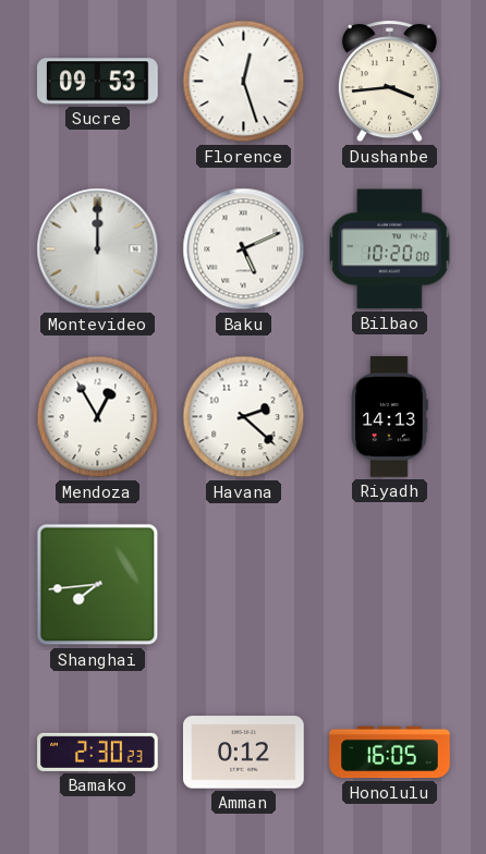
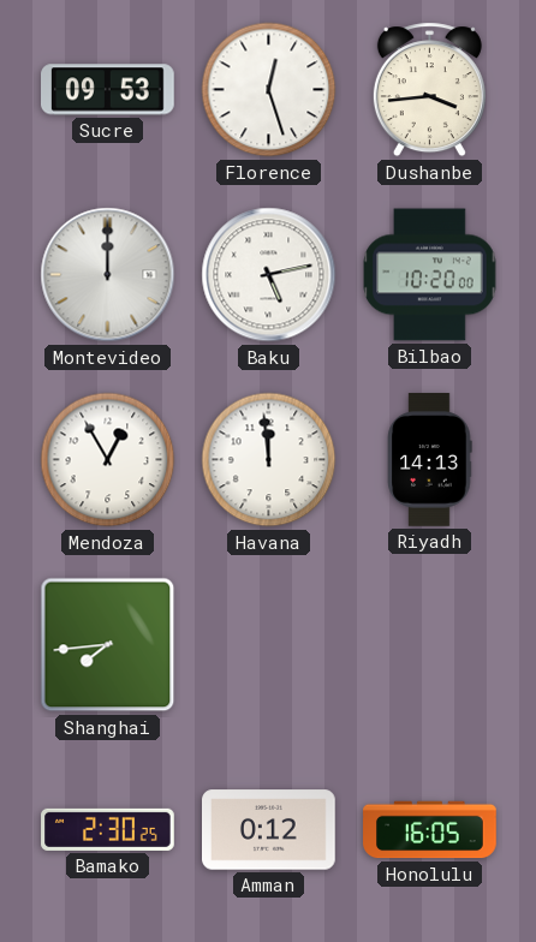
Baku: 5:11 -> 5:13 (269, 275)
Havana: 2:22 -> 11:59 (269, 460)
Bamako: 2:30:23 -> 2:30:25 (108, 829)
